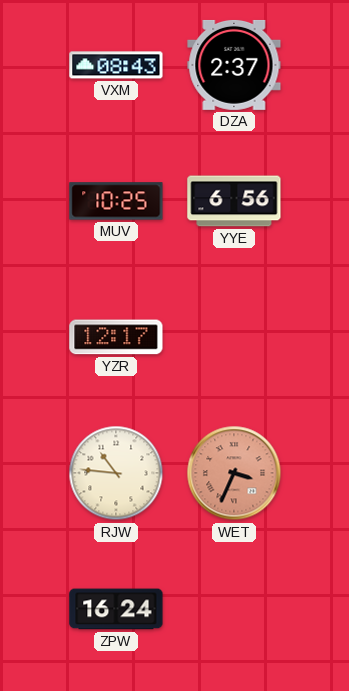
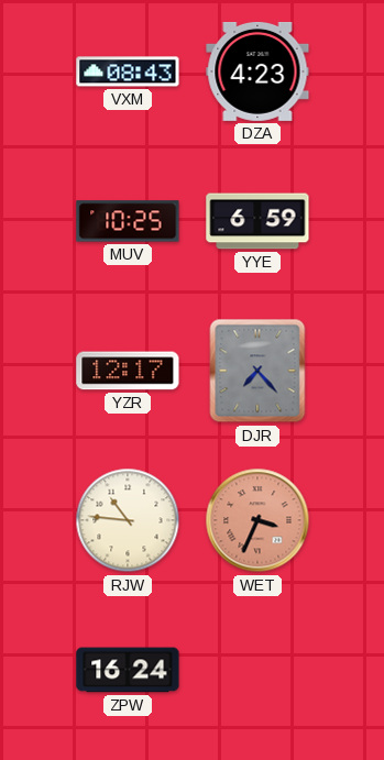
DZA: 2:37 -> 4:23 (257, 71)
YYE: 6:56 -> 6:59 (257, 221)
DJR: none -> 7:23 (257, 371)
